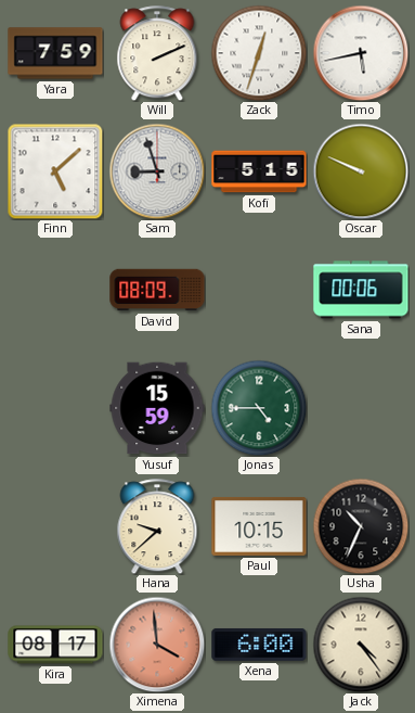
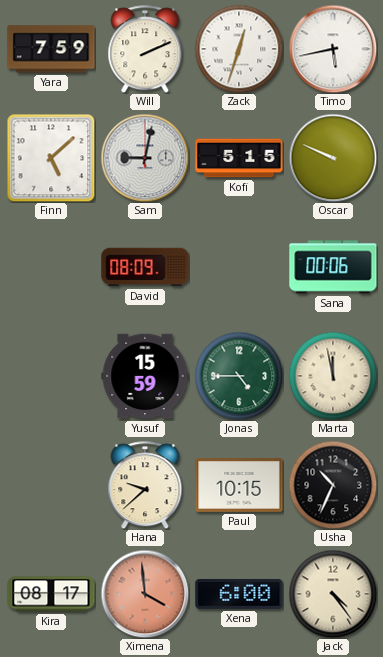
Sam: 8:57 -> 9:02 (145, 158)
Marta: none -> 11:58 (333, 376)
